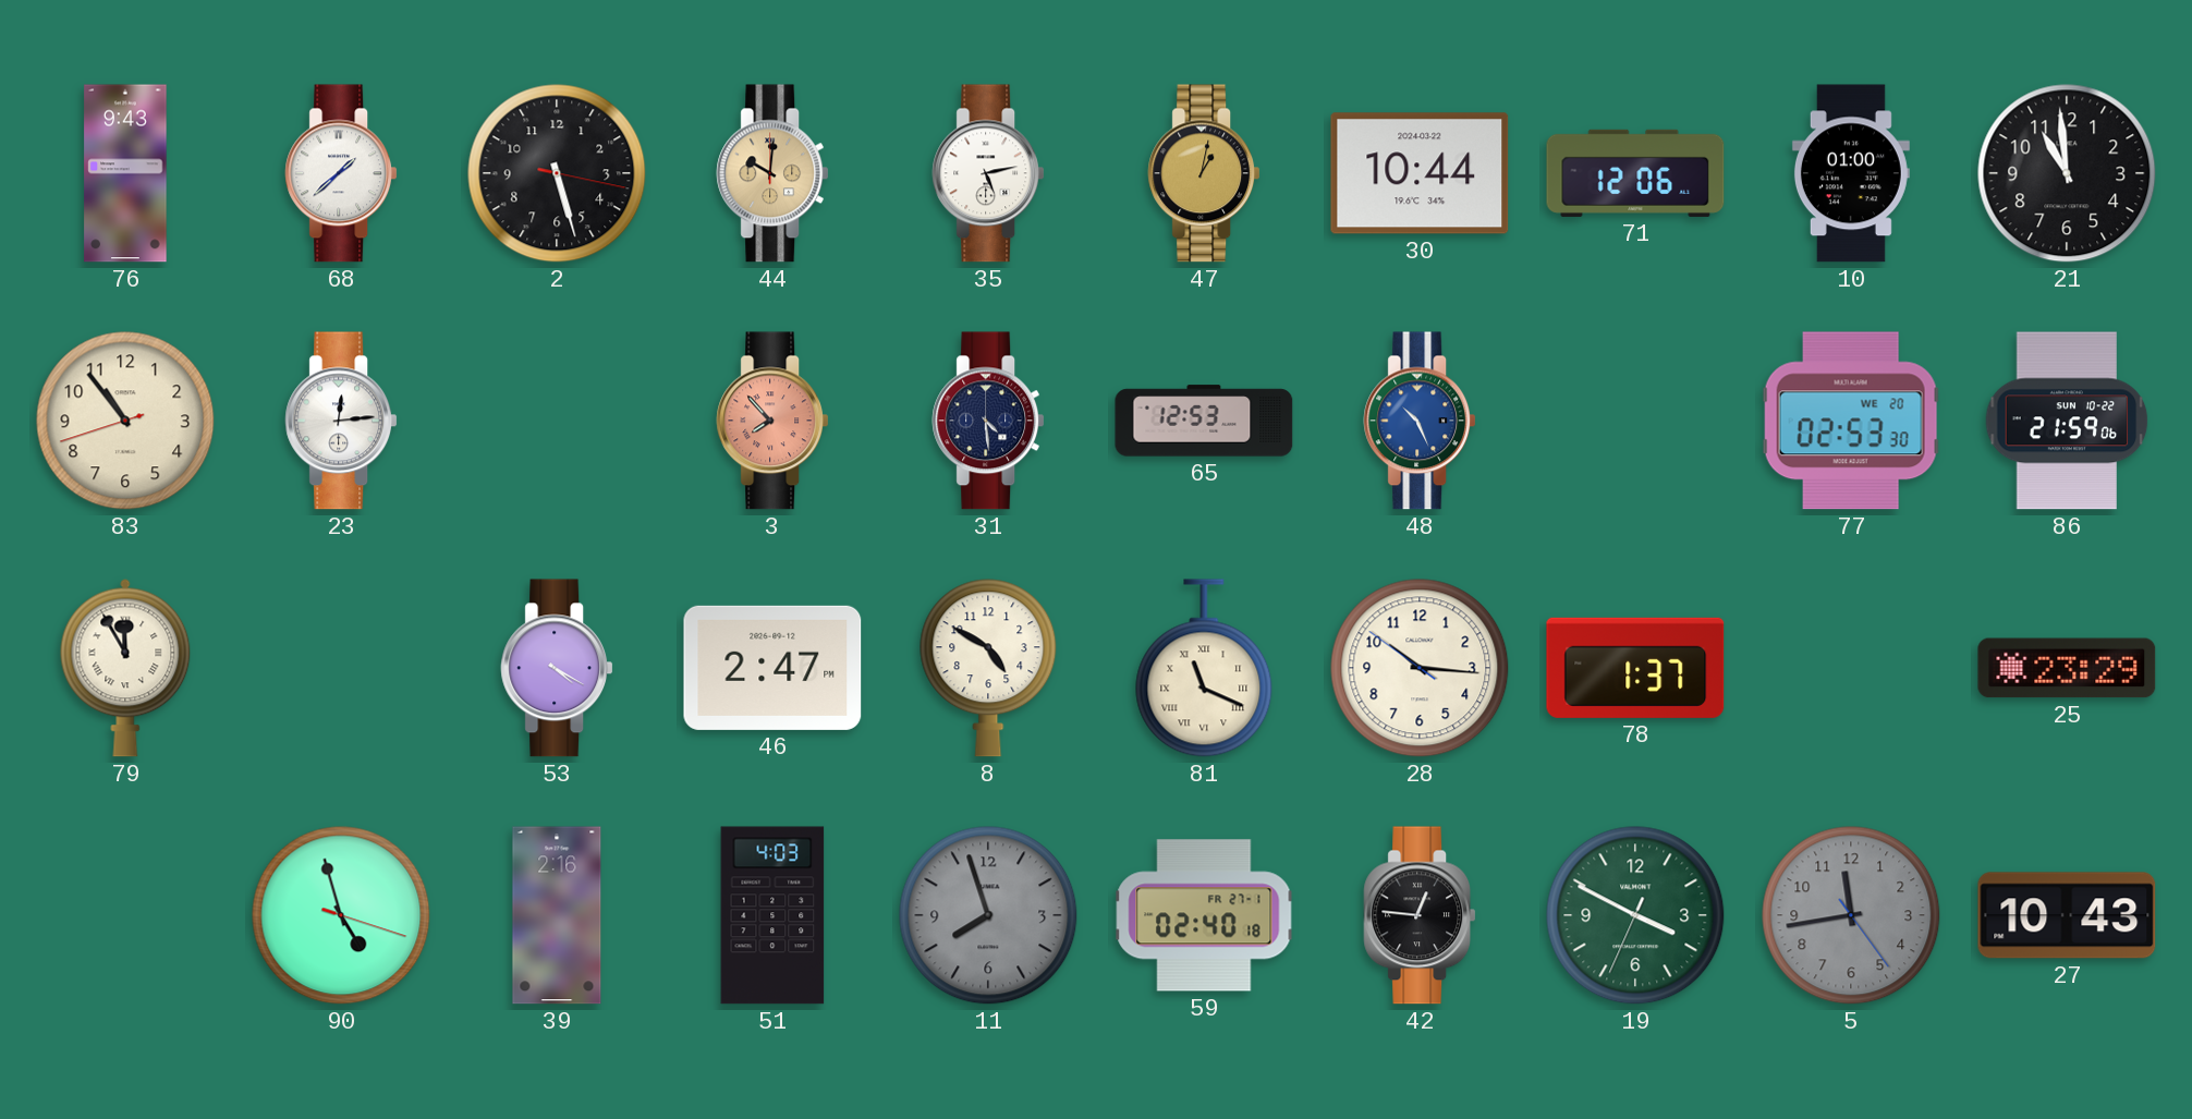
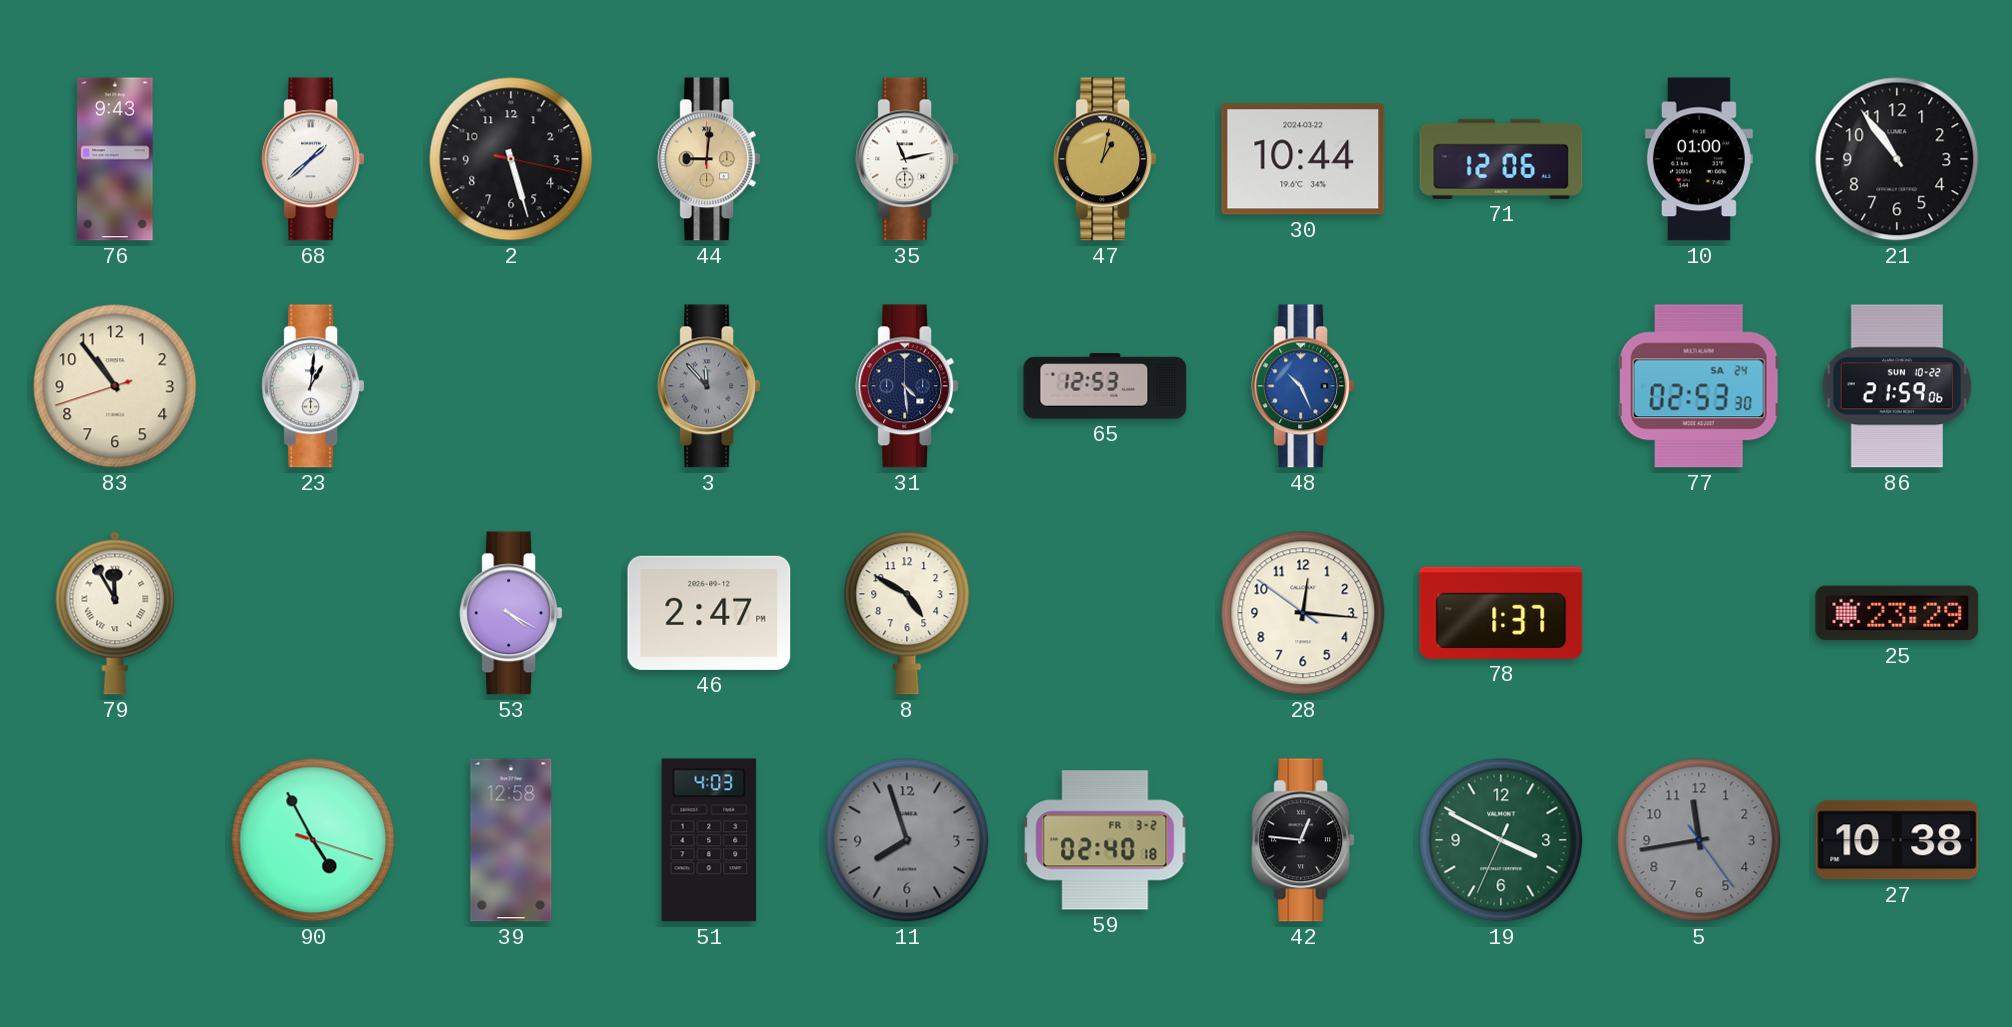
44: 10:01 -> 9:01 (709, 159)
35: 5:13 -> 11:13 (907, 159)
21: 10:59 -> 10:54 (1897, 159)
23: 12:14 -> 1:01 (313, 386)
3: 7:53 -> 11:53 (709, 386)
3 dial: salmon -> grey (709, 386)
77 date: WE 20 -> SA 24 (1699, 386)
81: 11:19 -> none (1204, 668)
28: 10:15 -> 12:15 (1303, 613)
90: 4:57 -> 4:55 (313, 840)
39: 2:16 -> 12:58 (511, 840)
59 date: FR 27-1 -> FR 3-2 (1105, 840)
27: 10:43 -> 10:38 (1897, 840)
